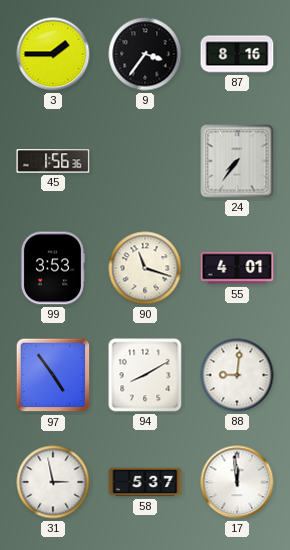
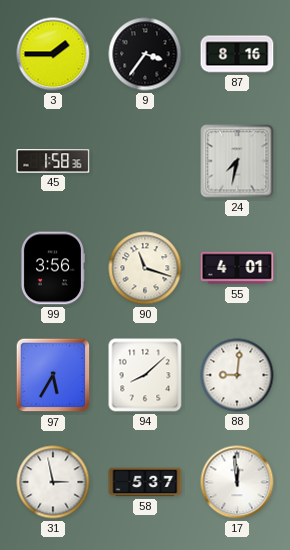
45: 1:56 -> 1:58 (53, 161)
24: 7:36 -> 7:32 (237, 161)
99: 3:53 -> 3:56 (52, 268)
97: 4:54 -> 5:35 (53, 375)
94: 8:10 -> 8:08 (145, 375)
